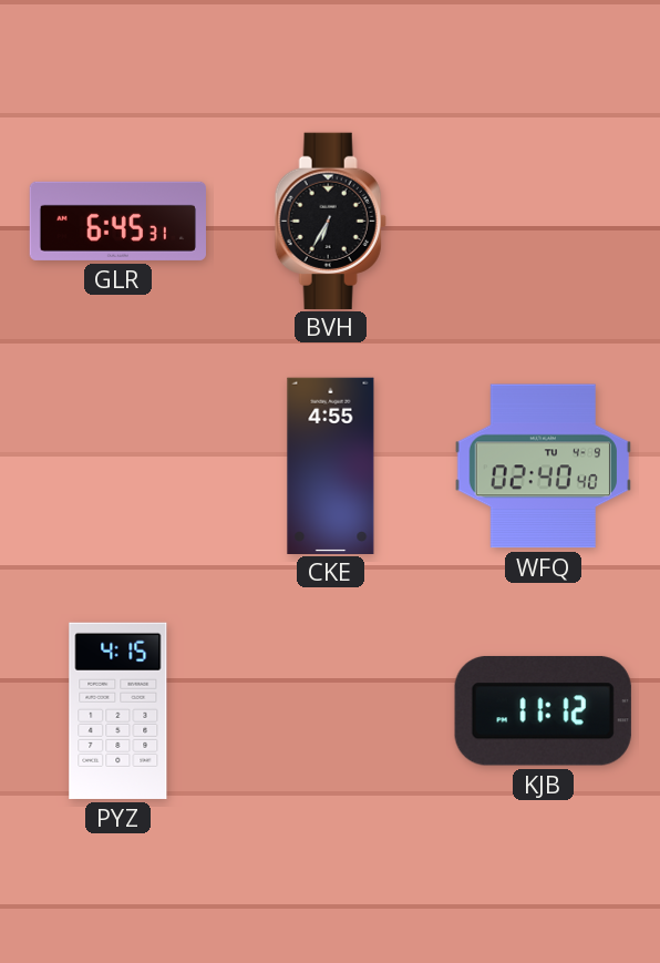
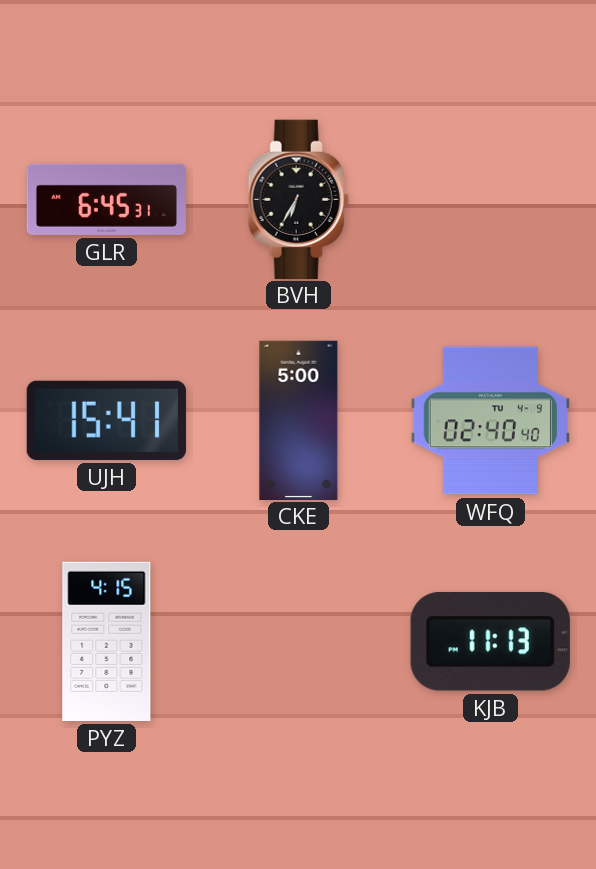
UJH: none -> 15:41 (106, 420)
CKE: 4:55 -> 5:00 (299, 420)
KJB: 11:12 -> 11:13 (490, 641)
